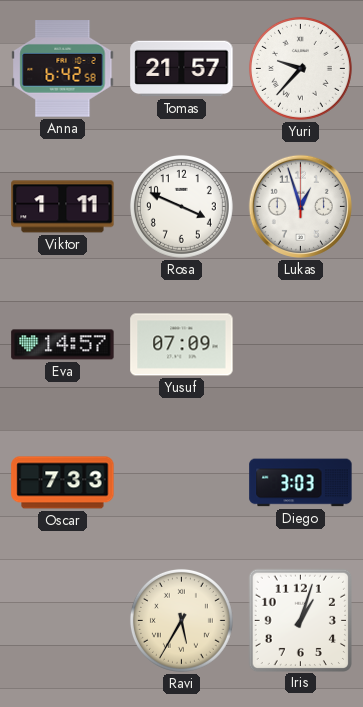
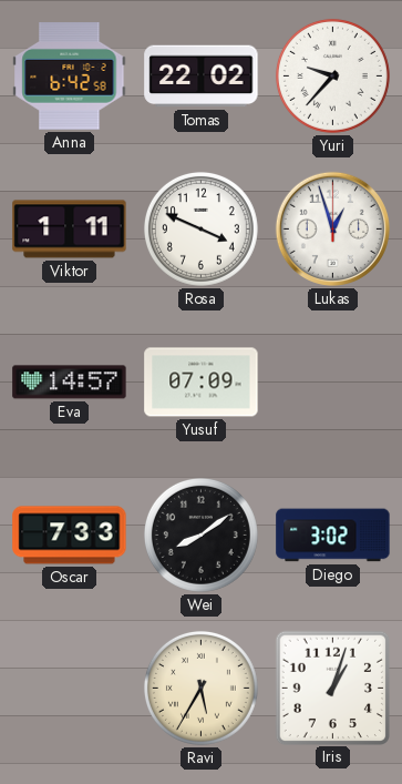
Tomas: 21:57 -> 22:02 (202, 77)
Wei: none -> 8:09 (200, 534)
Diego: 3:03 -> 3:02 (333, 536)
